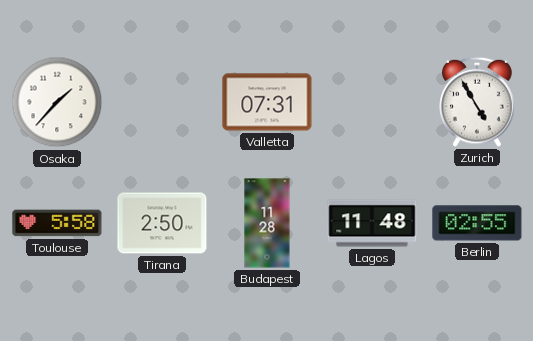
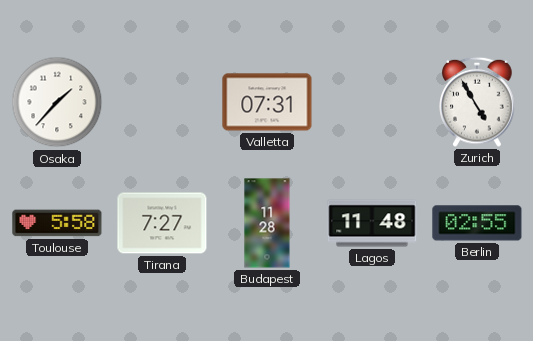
Tirana: 2:50 -> 7:27 (162, 223)
